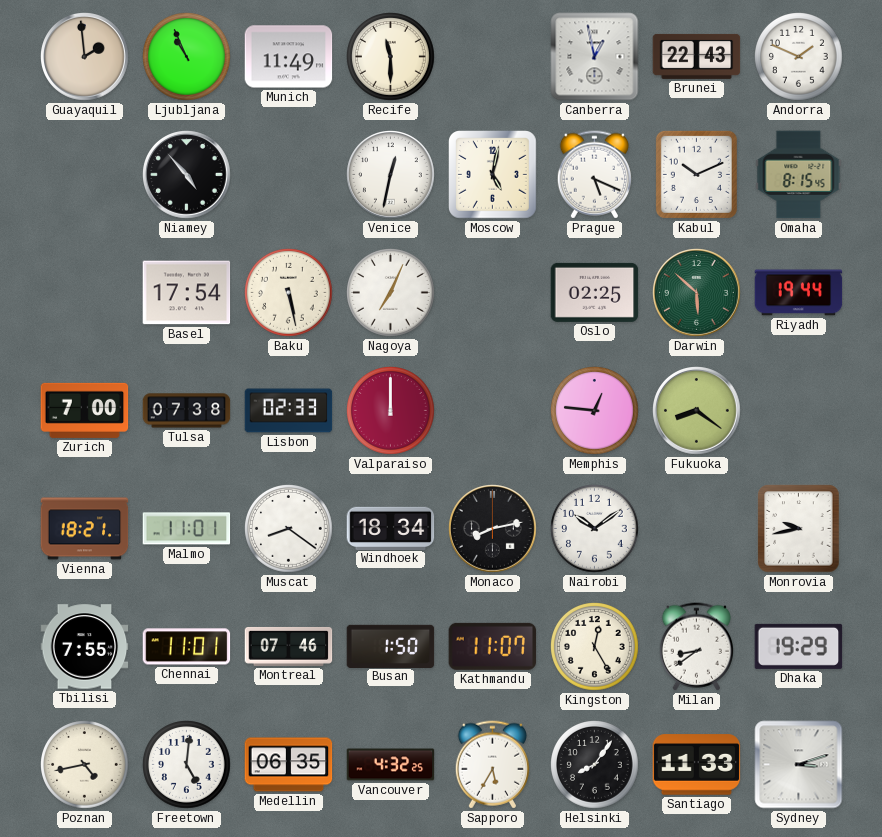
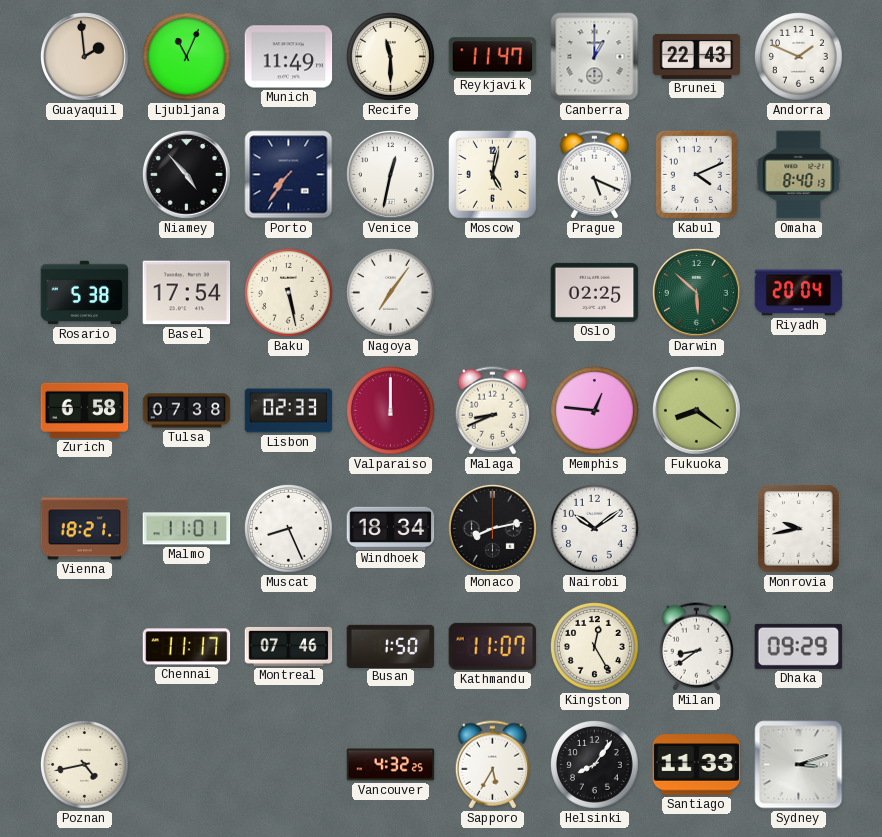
Ljubljana: 10:56 -> 11:04 (187, 57)
Reykjavik: none -> 11:47 (493, 57)
Canberra: 12:58 -> 1:00 (595, 57)
Porto: none -> 7:36 (289, 175)
Kabul: 10:11 -> 4:11 (696, 174)
Omaha: 8:15 -> 8:40 (799, 175)
Rosario: none -> 5:38 (85, 293)
Nagoya: 7:04 -> 7:06 (391, 293)
Riyadh: 19:44 -> 20:04 (799, 293)
Zurich: 7:00 -> 6:58 (85, 410)
Malaga: none -> 8:41 (492, 411)
Muscat: 8:21 -> 8:26 (289, 529)
Tbilisi: 7:55 -> none (85, 647)
Chennai: 11:01 -> 11:17 (187, 647)
Dhaka: 19:29 -> 09:29 (799, 646)
Freetown: 5:01 -> none (187, 765)
Medellin: 06:35 -> none (289, 765)
